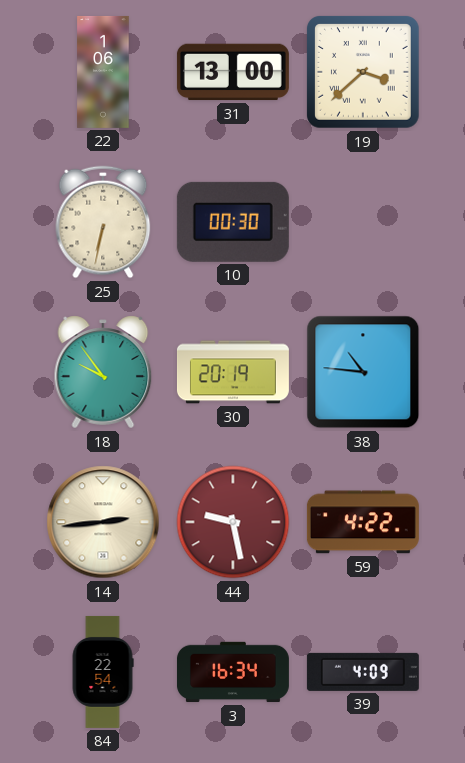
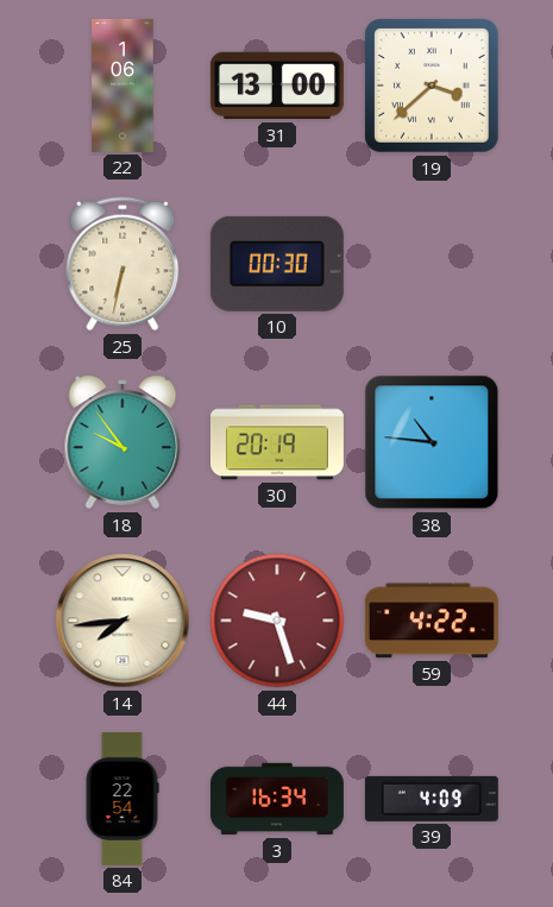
14: 2:44 -> 7:44 (122, 621)
44: 9:28 -> 9:27 (277, 621)
